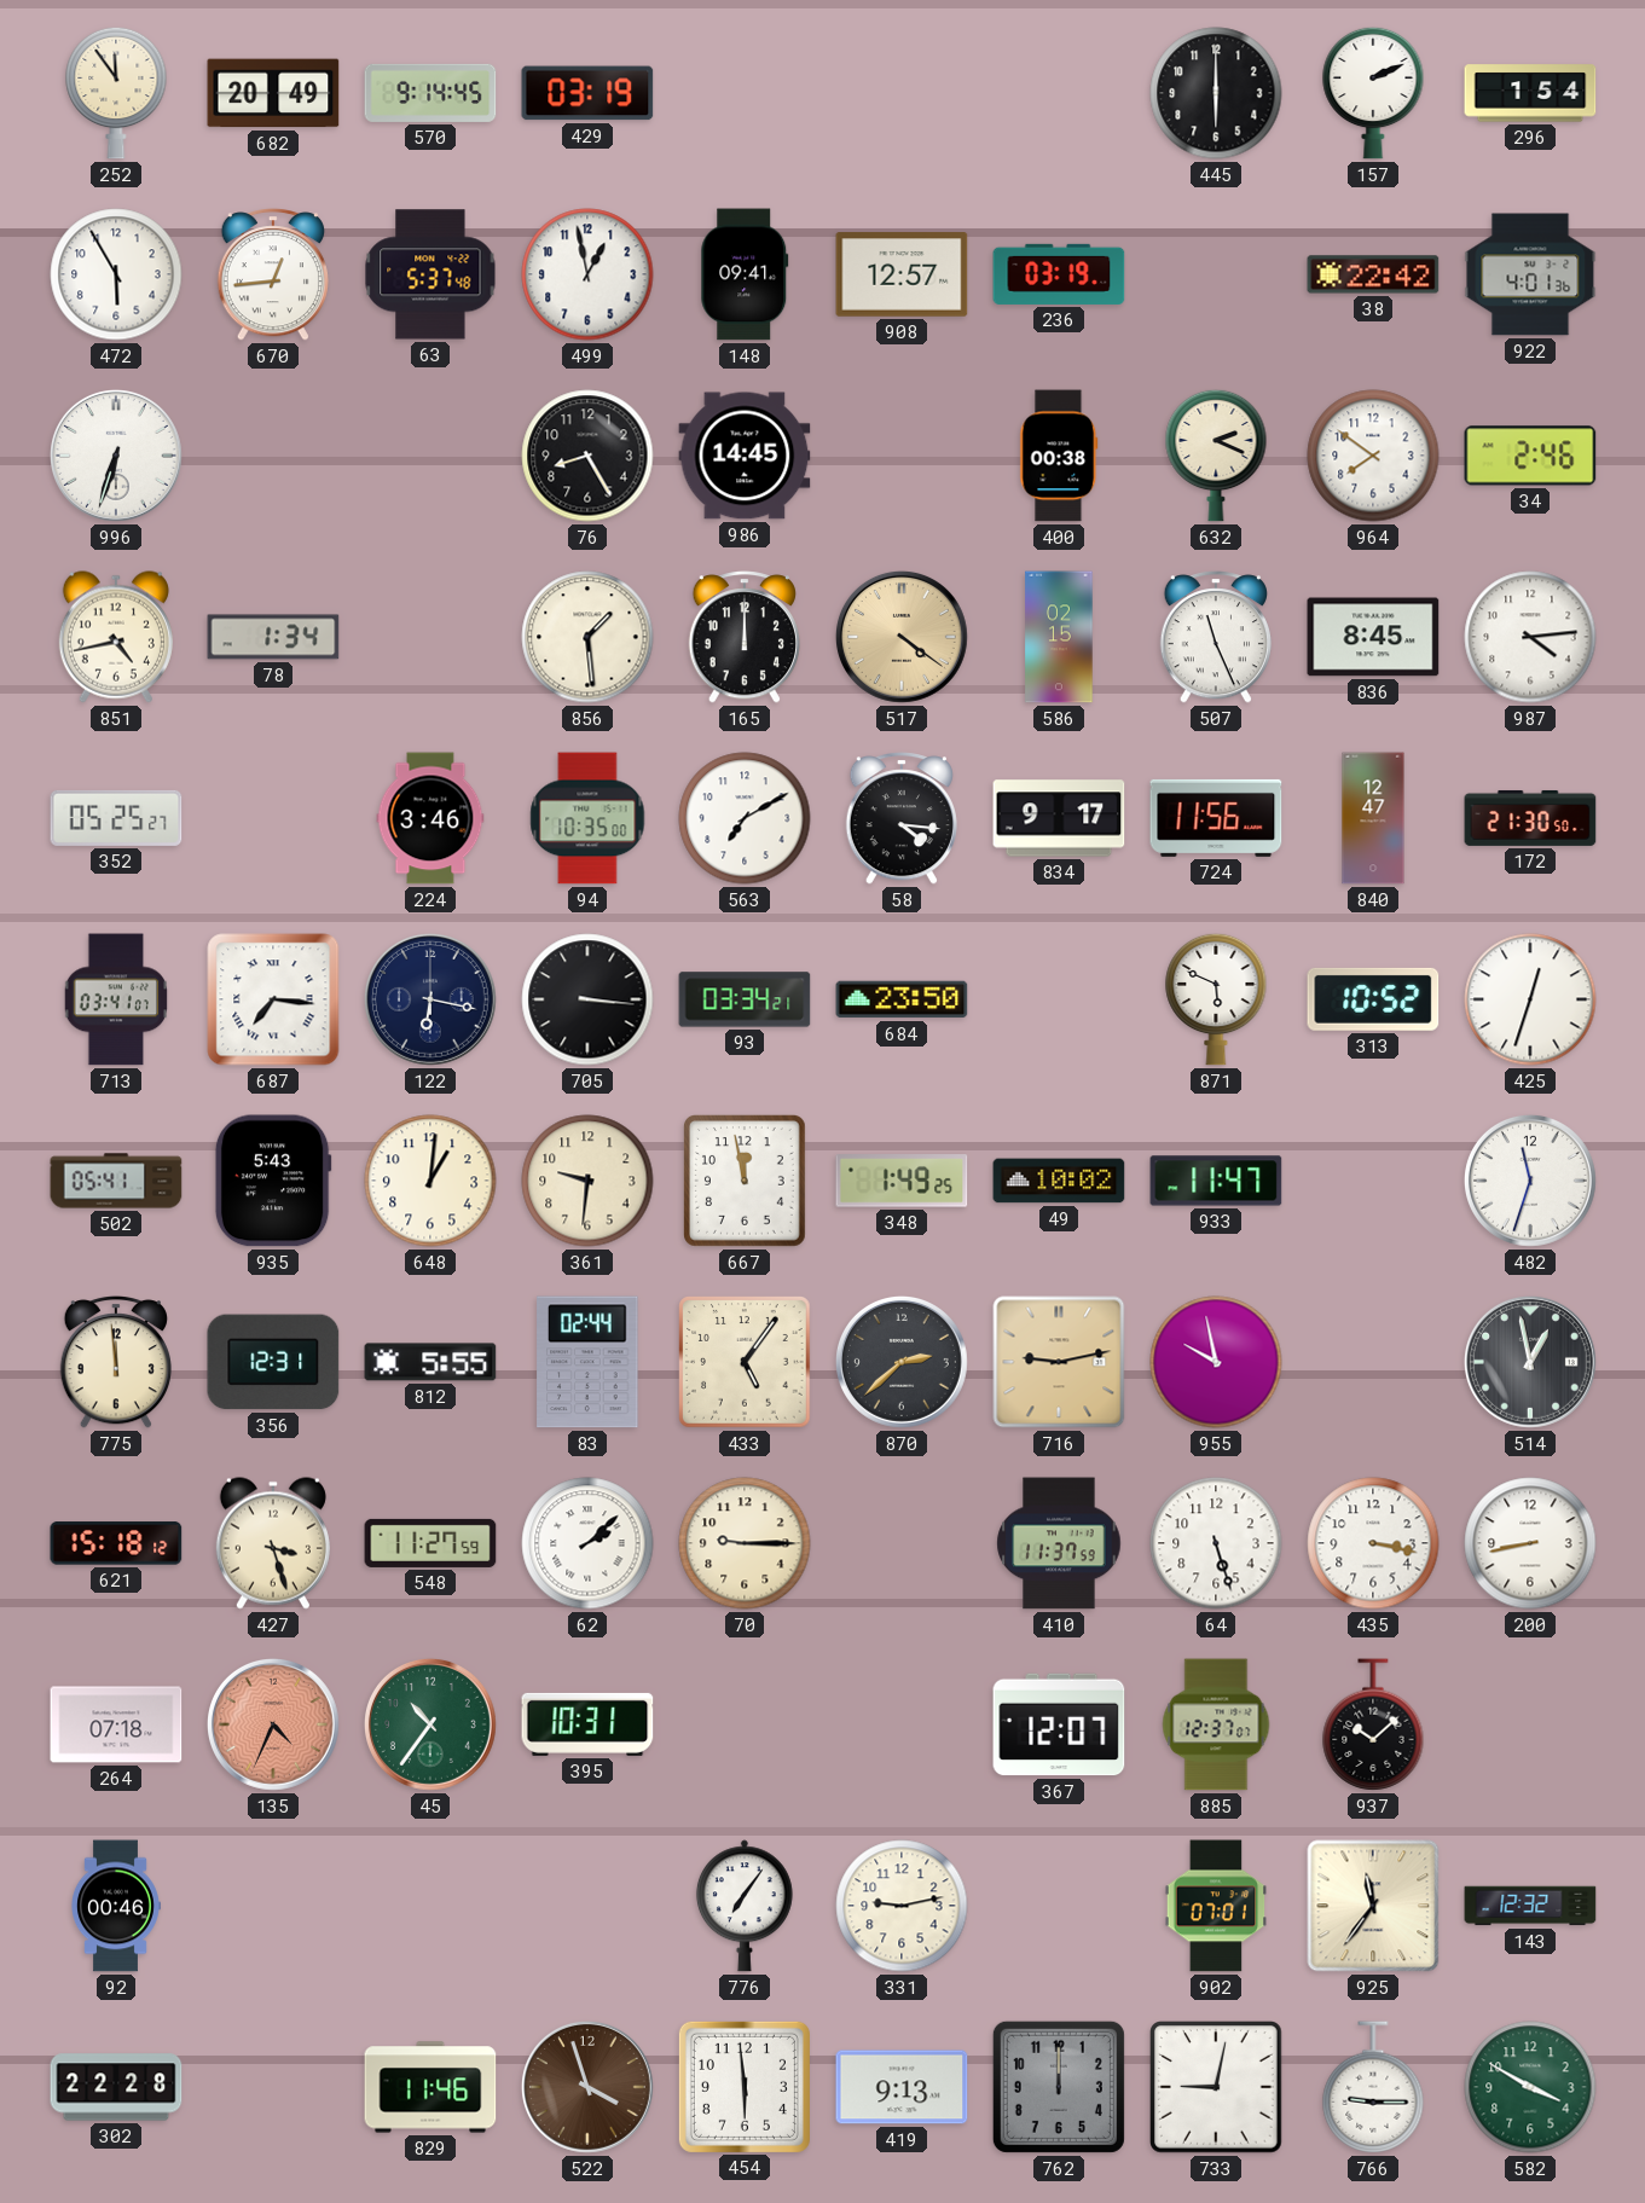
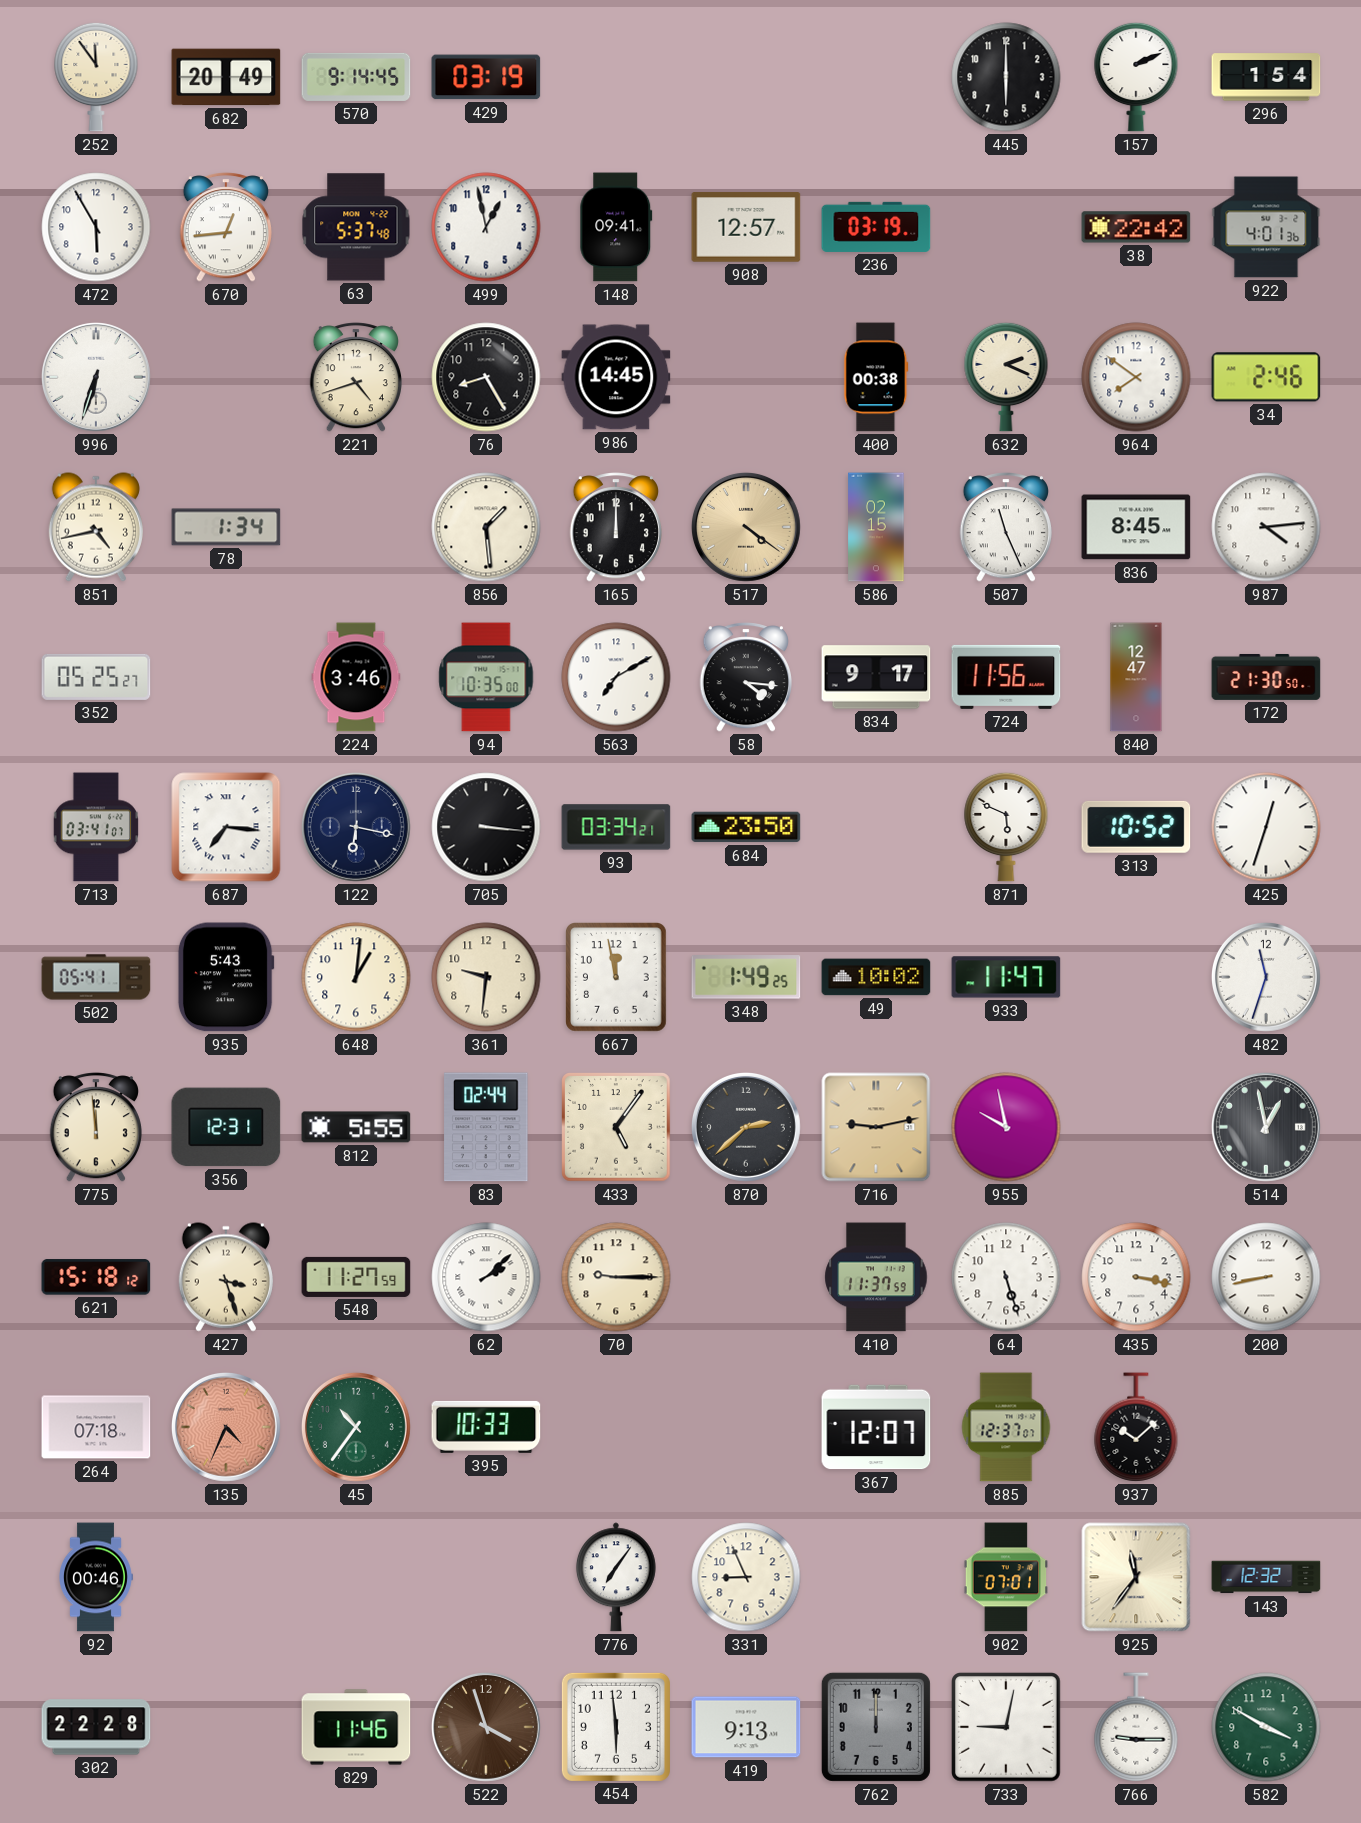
221: none -> 4:42 (356, 377)
395: 10:31 -> 10:33 (486, 1427)
331: 9:13 -> 8:56 (746, 1577)
